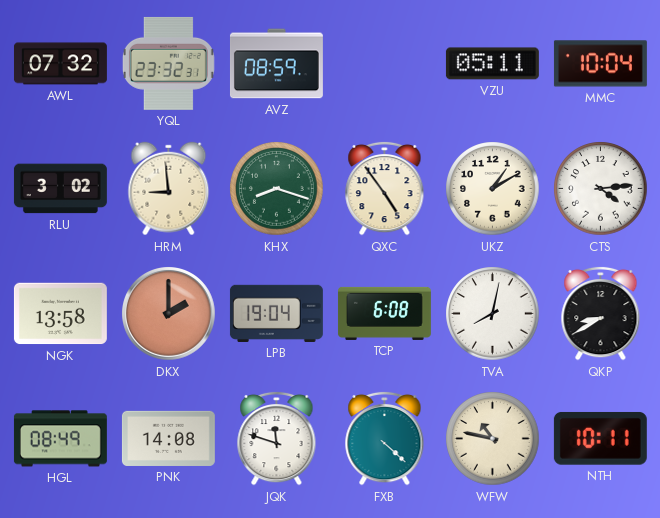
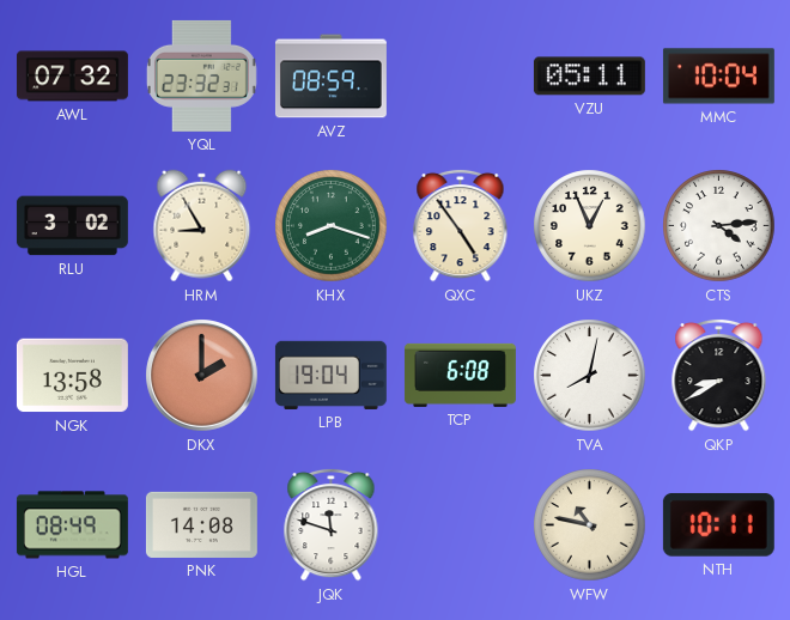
HRM: 8:59 -> 8:55 (202, 226)
UKZ: 1:10 -> 12:56 (590, 226)
FXB: 4:22 -> none (385, 438)
